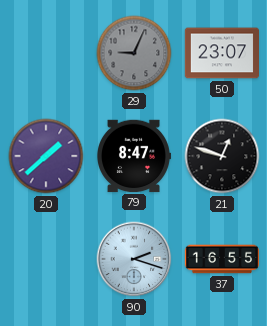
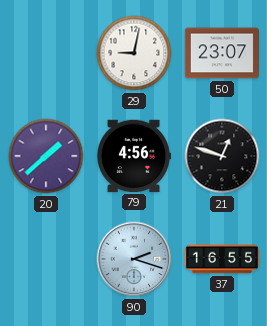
29: 9:04 -> 9:02 (134, 53)
29 dial: grey -> white (134, 53)
79: 8:47 -> 4:56 (134, 156)
